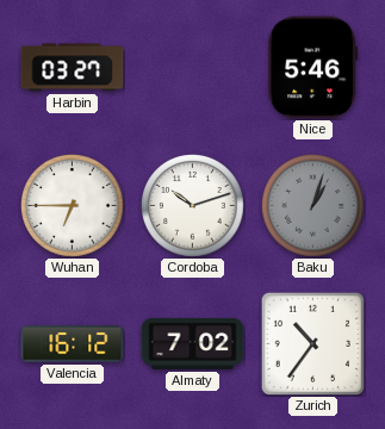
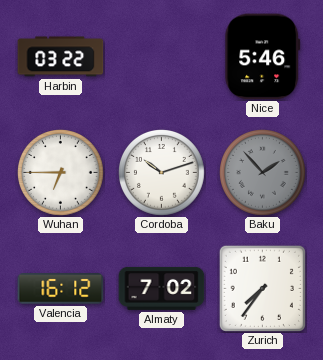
Harbin: 03:27 -> 03:22 (61, 57)
Baku: 1:03 -> 1:53 (263, 173)
Zurich: 10:36 -> 7:36 (262, 288)
